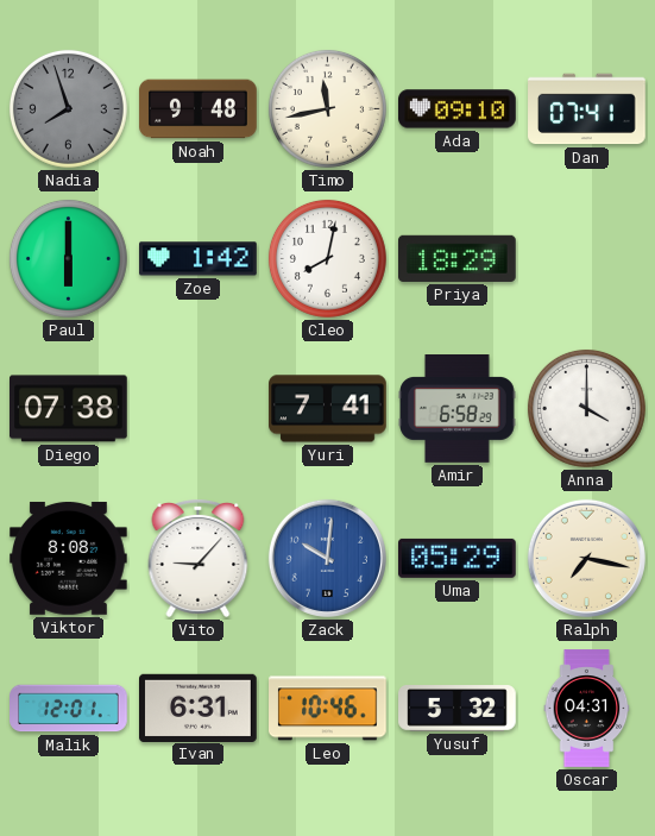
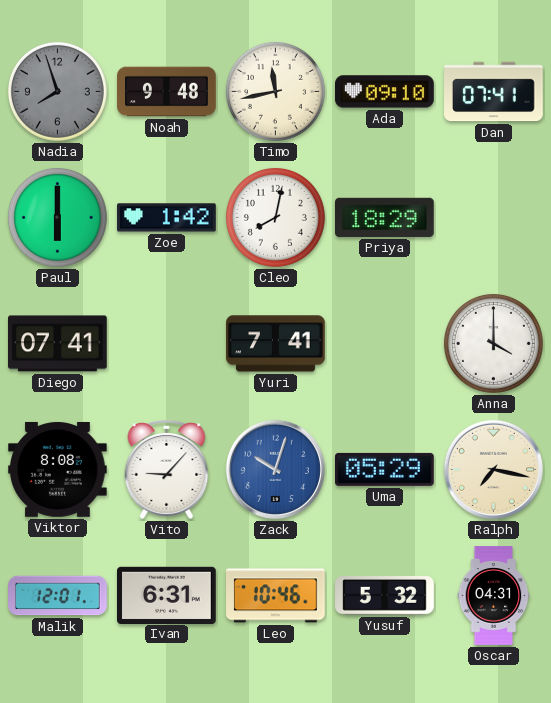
Diego: 07:38 -> 07:41 (58, 344)
Amir: 6:58 -> none (458, 409)
Zack: 10:01 -> 10:03 (275, 469)
